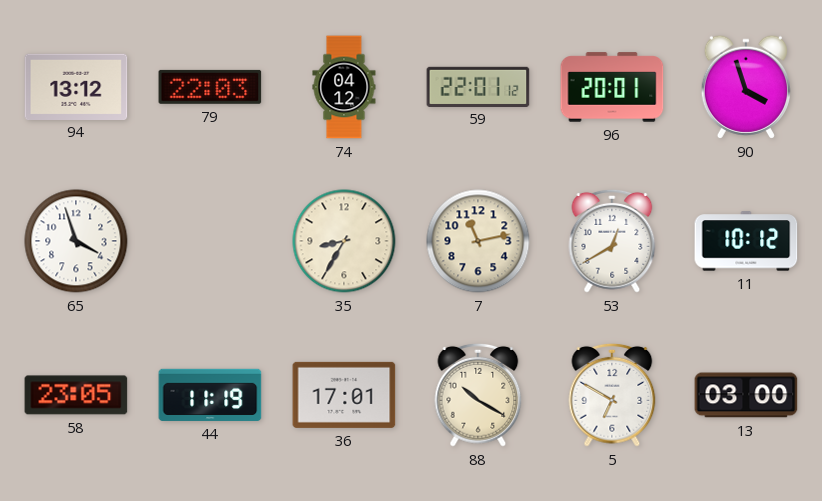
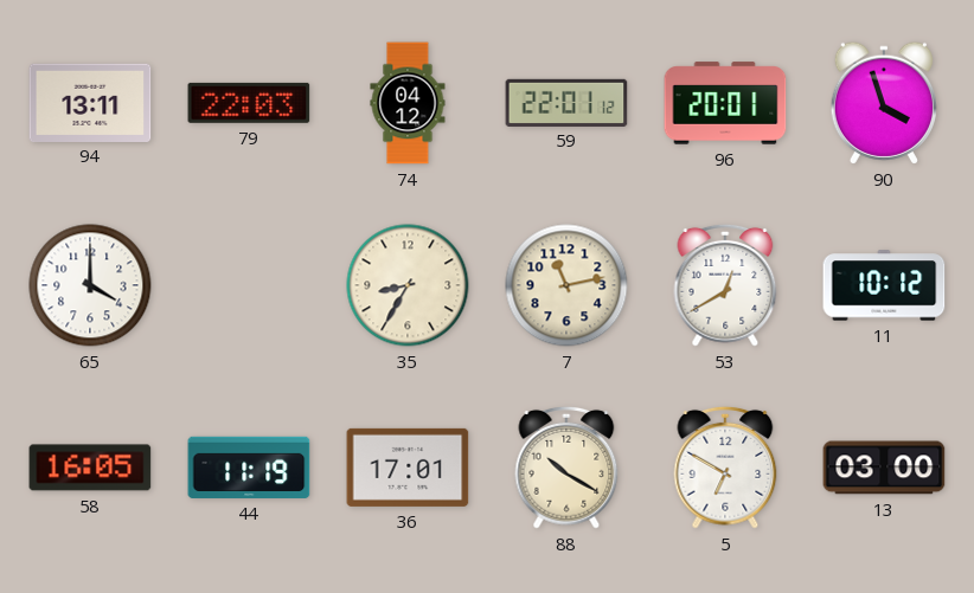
94: 13:12 -> 13:11 (90, 102)
65: 3:57 -> 4:00 (90, 285)
58: 23:05 -> 16:05 (90, 468)
